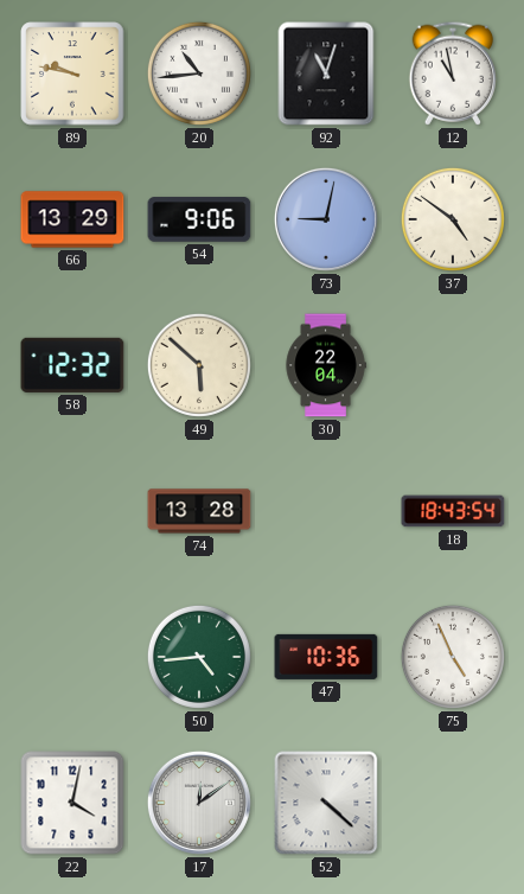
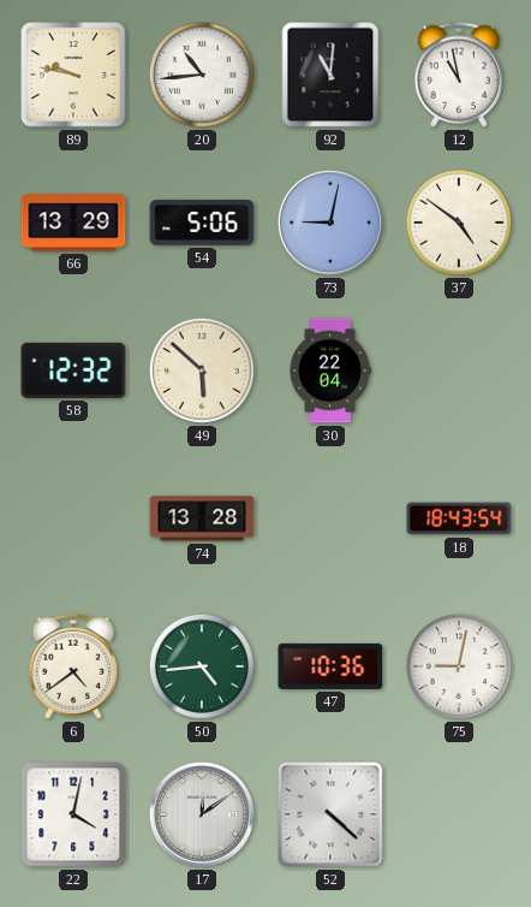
92: 11:03 -> 11:01 (330, 75)
54: 9:06 -> 5:06 (202, 223)
6: none -> 4:39 (73, 666)
75: 4:56 -> 9:02 (459, 666)
